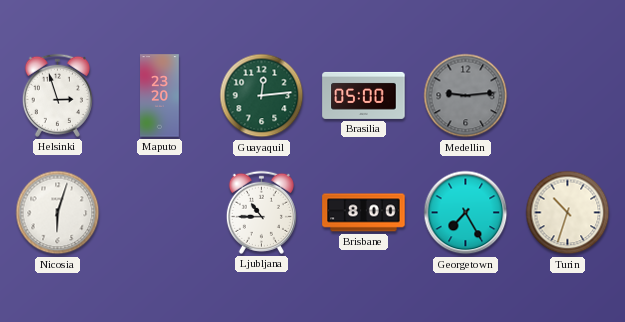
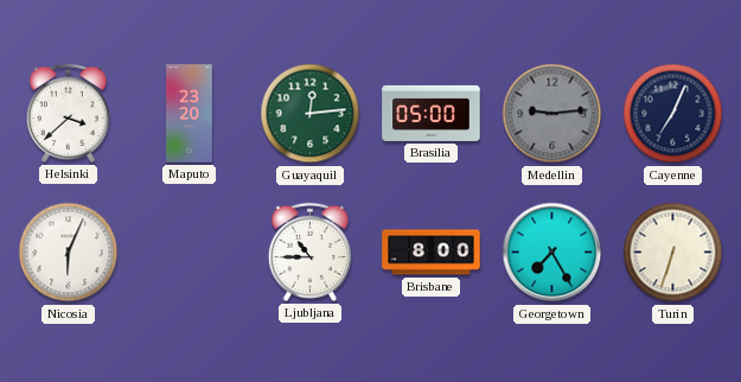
Helsinki: 2:57 -> 3:38 (68, 113)
Cayenne: none -> 7:04 (673, 114)
Nicosia: 6:03 -> 6:04 (69, 253)
Turin: 10:33 -> 6:33 (673, 253)
